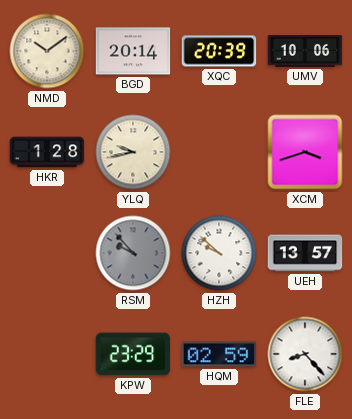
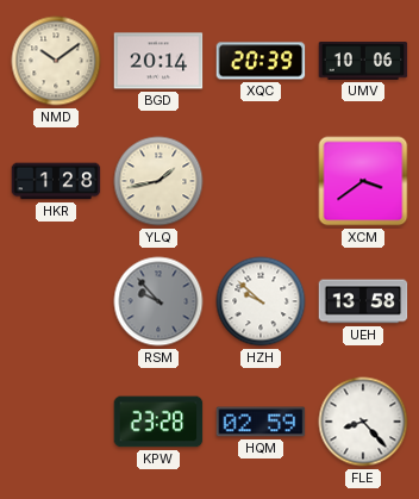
YLQ: 9:43 -> 1:43 (158, 181)
XCM: 3:42 -> 3:39 (363, 181)
UEH: 13:57 -> 13:58 (363, 301)
KPW: 23:29 -> 23:28 (158, 422)
